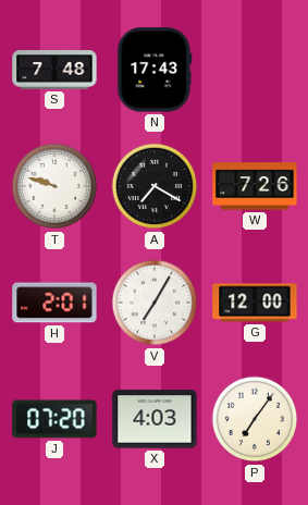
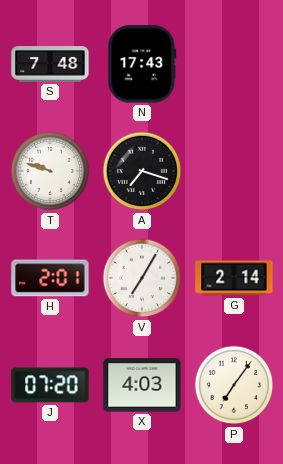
A: 7:20 -> 7:18 (142, 171)
W: 7:26 -> none (255, 186)
G: 12:00 -> 2:14 (234, 278)
